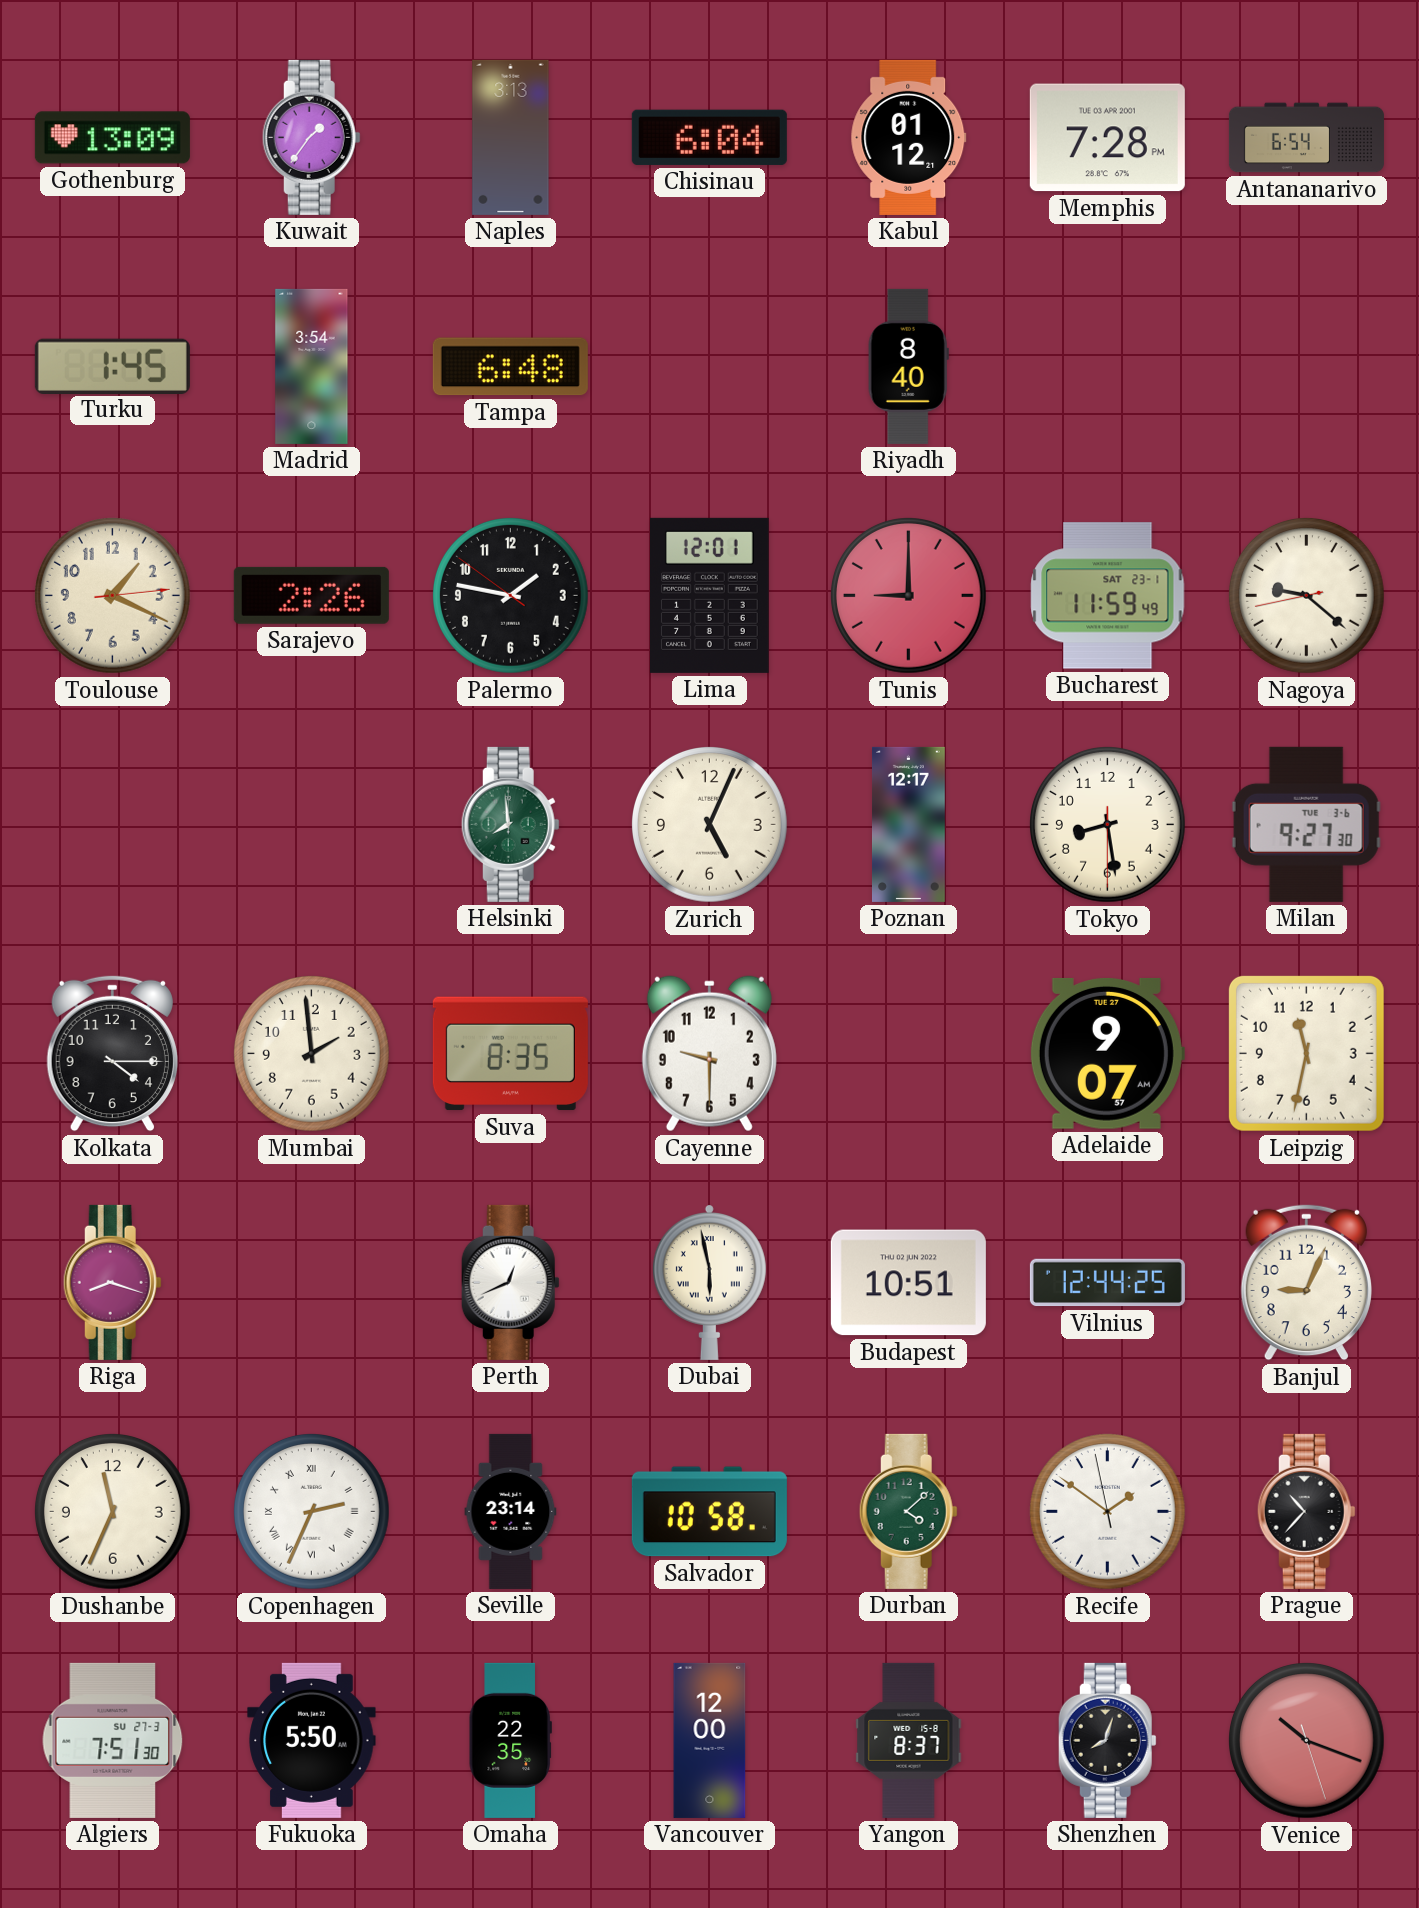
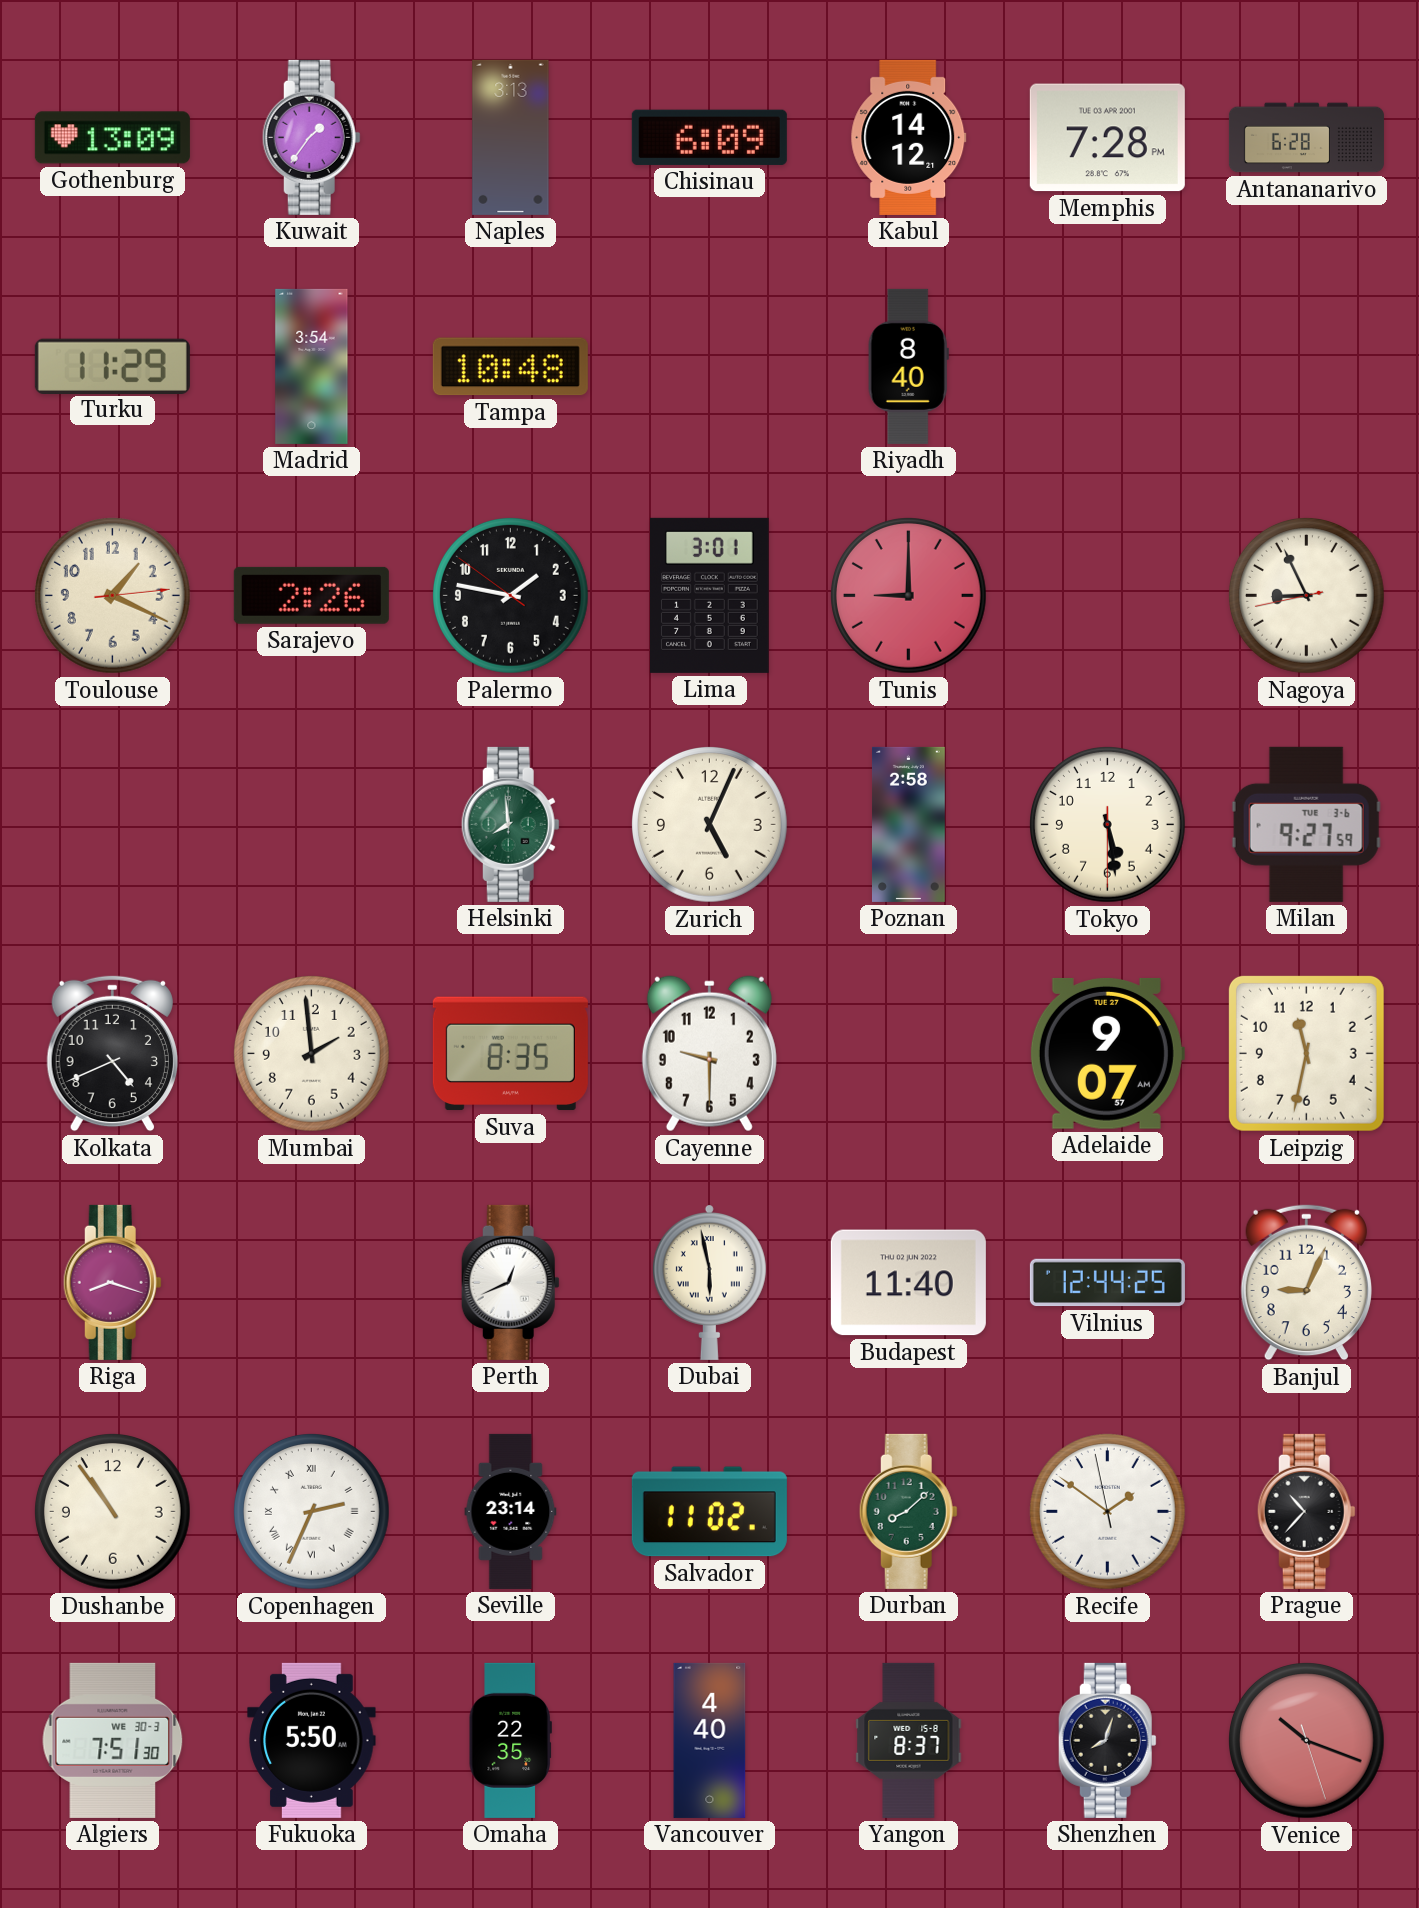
Chisinau: 6:04 -> 6:09 (709, 137)
Kabul: 01:12 -> 14:12 (909, 137)
Antananarivo: 6:54 -> 6:28 (1306, 138)
Turku: 1:45 -> 11:29 (112, 366)
Tampa: 6:48 -> 10:48 (510, 367)
Lima: 12:01 -> 3:01 (710, 595)
Bucharest: 11:59 -> none (1108, 596)
Nagoya: 9:21 -> 8:55 (1307, 596)
Poznan: 12:17 -> 2:58 (909, 824)
Tokyo: 8:28 -> 5:28 (1108, 825)
Milan: 9:27:30 -> 9:27:59 (1306, 824)
Kolkata: 4:15 -> 4:41 (112, 1054)
Budapest: 10:51 -> 11:40 (908, 1283)
Dushanbe: 11:34 -> 10:54 (113, 1512)
Salvador: 10:58 -> 11:02 (709, 1512)
Durban: 4:08 -> 8:08 (908, 1511)
Algiers date: SU 27-3 -> WE 30-3 (113, 1740)
Vancouver: 12:00 -> 4:40 (710, 1740)
